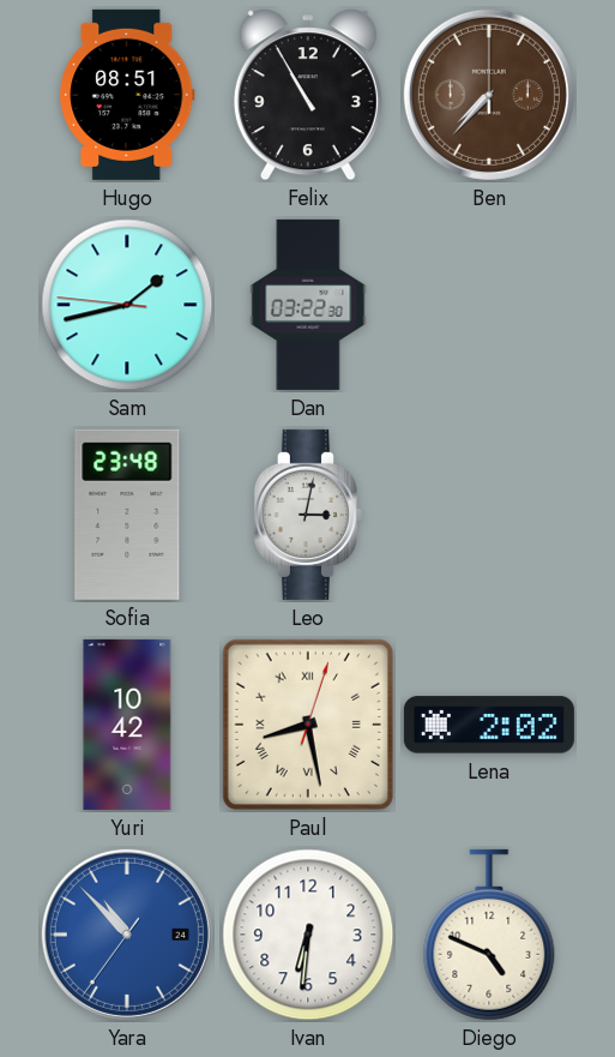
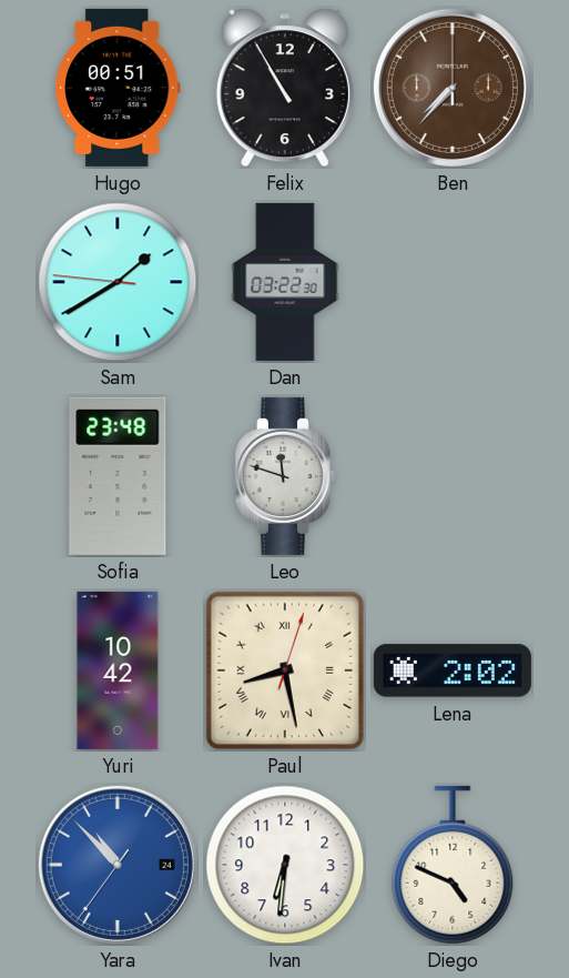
Hugo: 08:51 -> 00:51 (118, 88)
Sam: 1:42 -> 1:39 (118, 282)
Leo: 3:02 -> 11:48 (285, 476)
